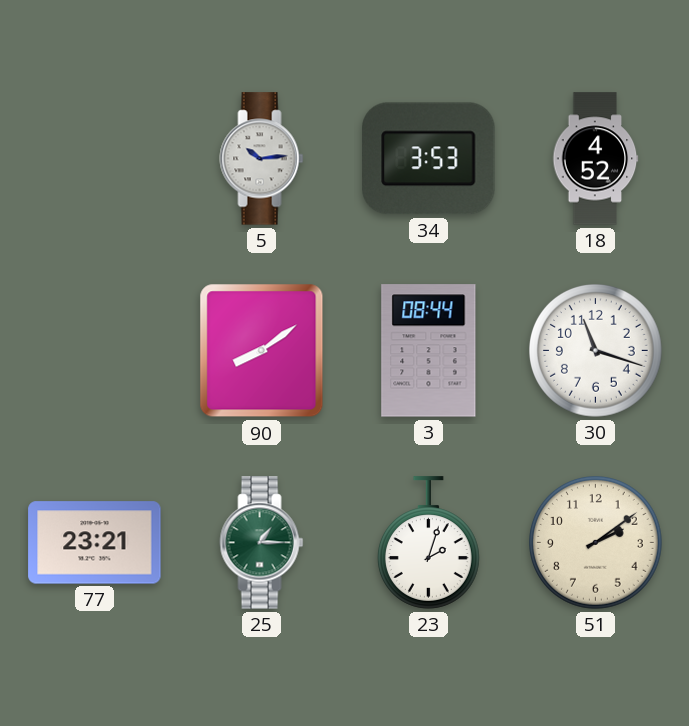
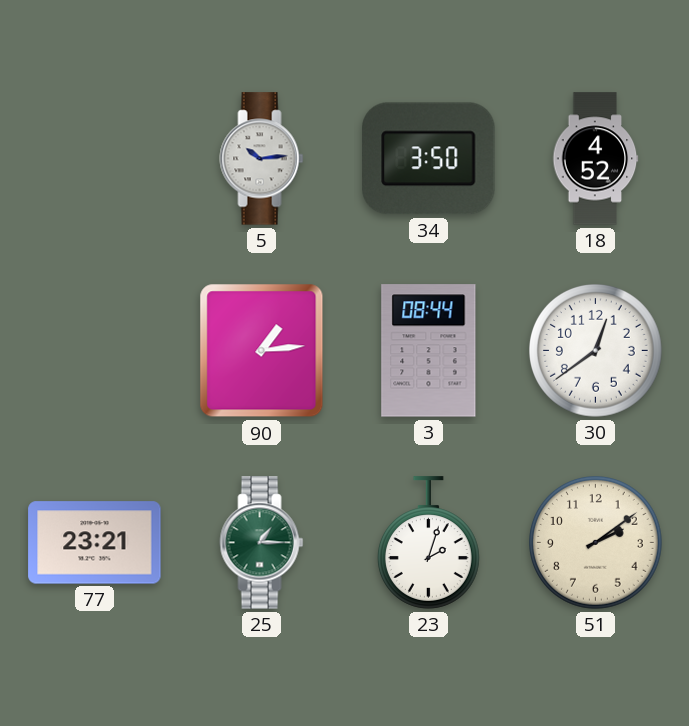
34: 3:53 -> 3:50 (429, 159)
90: 8:09 -> 1:14 (262, 351)
30: 11:18 -> 12:39 (596, 351)
